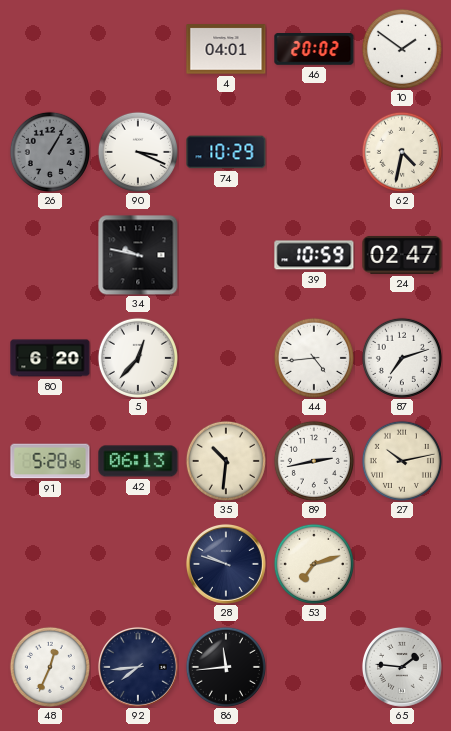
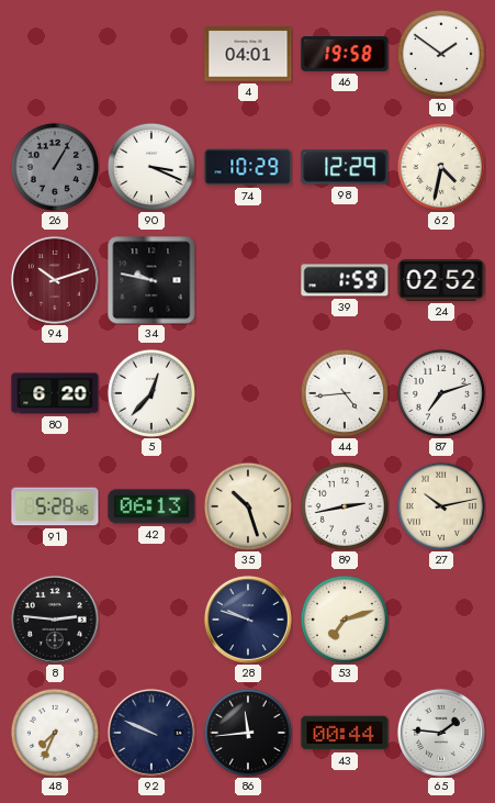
46: 20:02 -> 19:58 (345, 55)
98: none -> 12:29 (345, 167)
94: none -> 10:12 (55, 280)
39: 10:59 -> 1:59 (345, 280)
24: 02:47 -> 02:52 (441, 280)
35: 10:31 -> 10:27 (248, 506)
8: none -> 2:46 (55, 620)
48: 12:34 -> 7:34 (55, 733)
92: 7:44 -> 9:49 (151, 733)
43: none -> 00:44 (345, 733)
